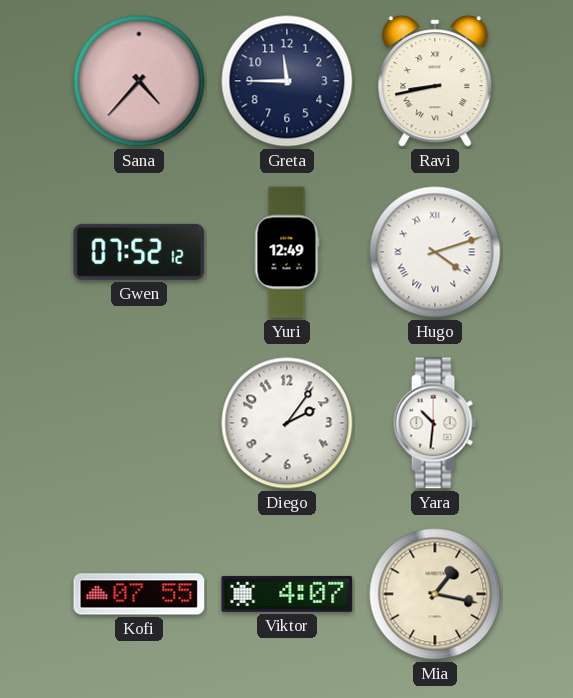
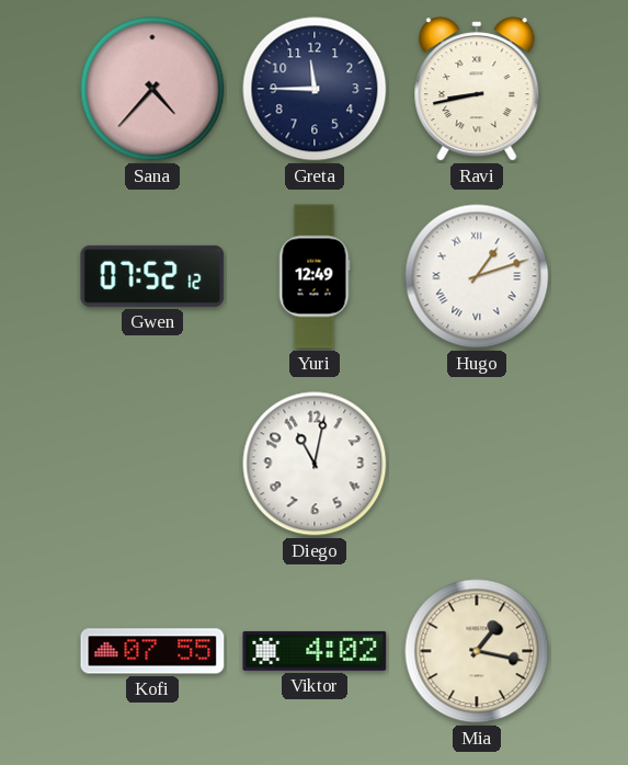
Hugo: 4:12 -> 1:12 (477, 276)
Diego: 2:06 -> 11:02 (315, 464)
Yara: 10:31 -> none (435, 423)
Viktor: 4:07 -> 4:02 (315, 651)
